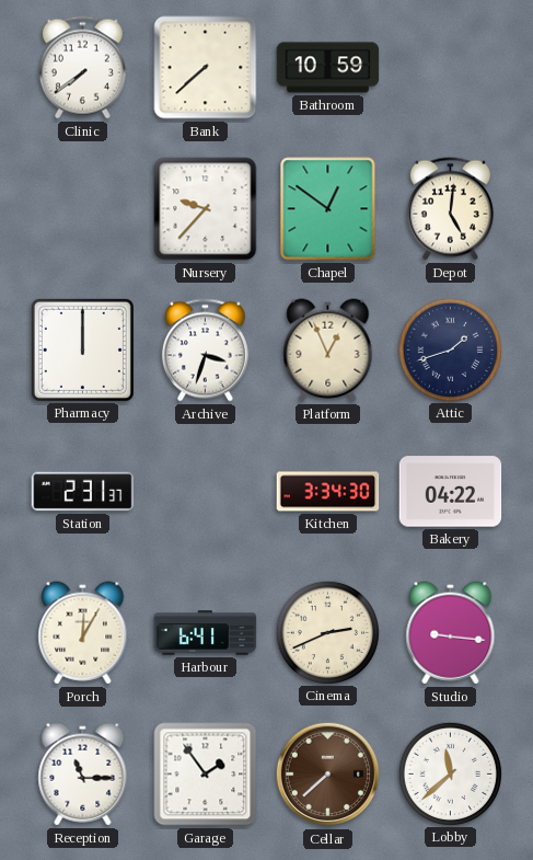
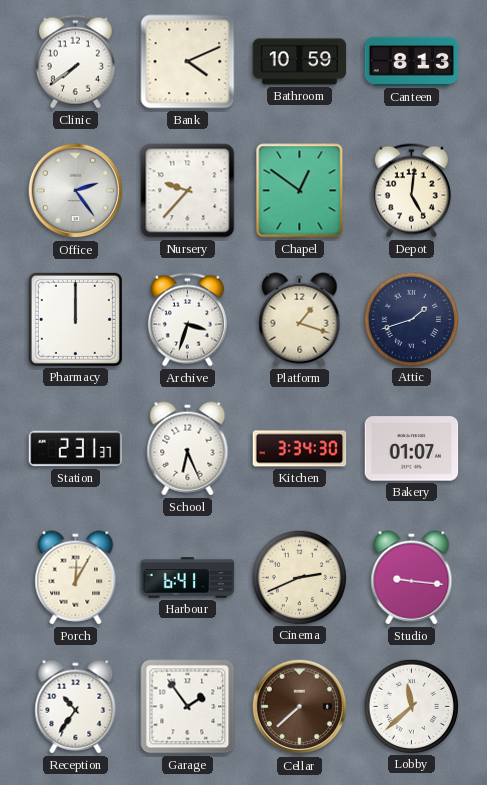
Bank: 7:38 -> 4:11 (188, 62)
Canteen: none -> 8:13 (412, 61)
Office: none -> 2:24 (76, 191)
Platform: 12:56 -> 1:18 (300, 320)
School: none -> 6:26 (188, 449)
Bakery: 04:22 -> 01:07 (412, 449)
Reception: 11:15 -> 10:36 (76, 707)
